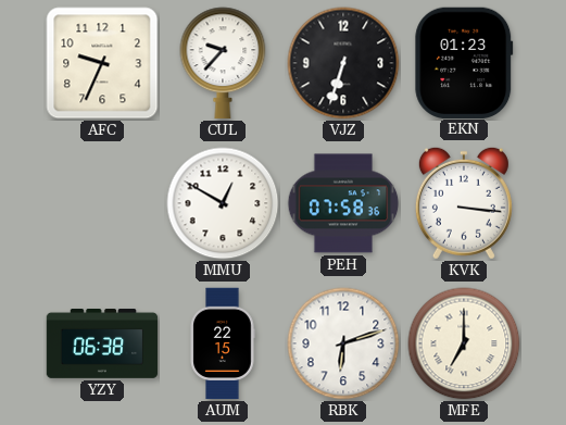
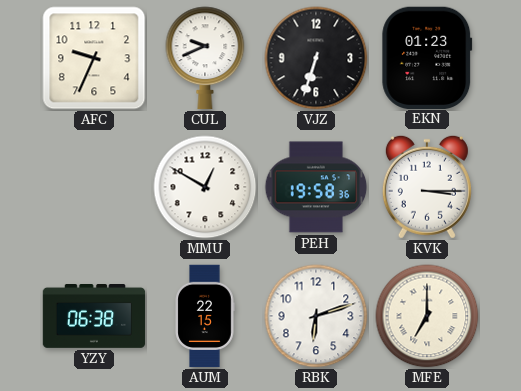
CUL: 9:37 -> 9:41 (205, 58)
PEH: 07:58 -> 19:58 (316, 187)
KVK: 3:16 -> 3:15 (427, 187)
